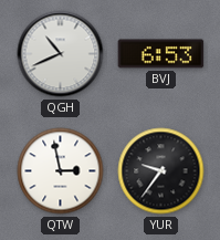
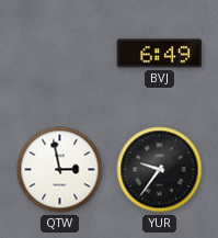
QGH: 10:41 -> none (61, 54)
BVJ: 6:53 -> 6:49 (160, 54)
